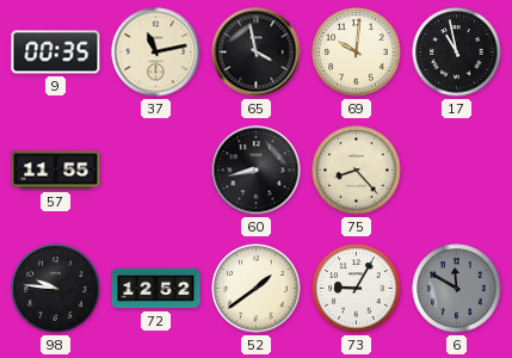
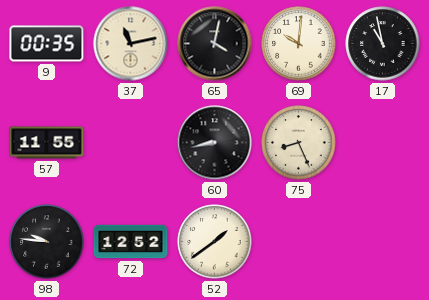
65: 3:58 -> 4:02 (215, 44)
75: 8:23 -> 8:26 (299, 143)
73: 9:05 -> none (357, 289)
6: 11:50 -> none (457, 289)
